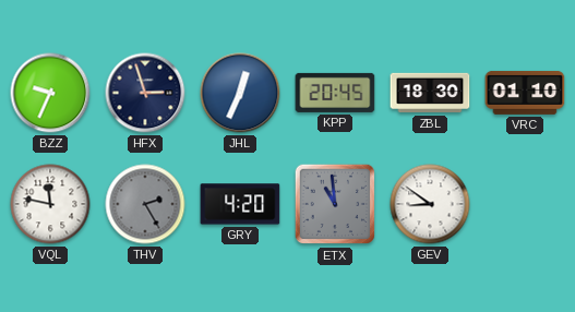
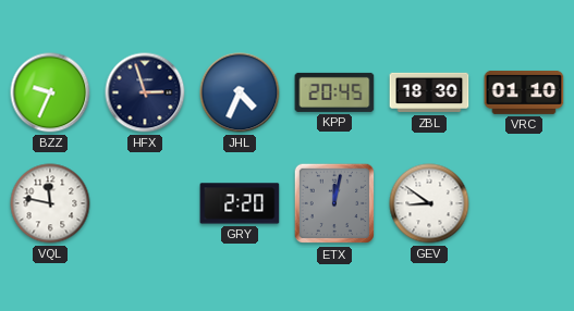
JHL: 12:34 -> 4:34 (240, 92)
THV: 2:25 -> none (145, 204)
GRY: 4:20 -> 2:20 (240, 203)
ETX: 10:59 -> 12:02 (334, 203)
